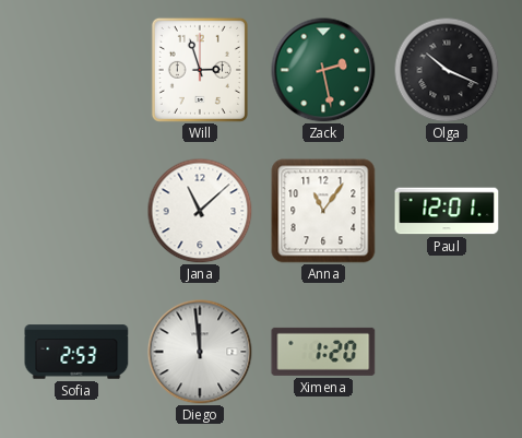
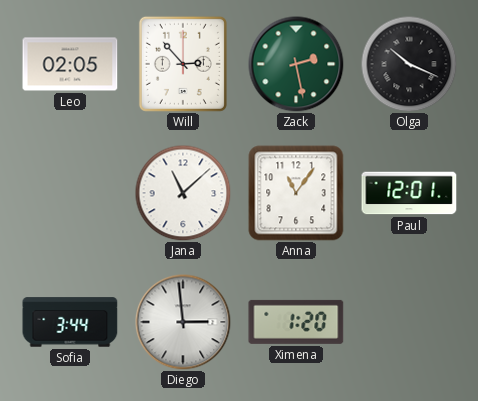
Leo: none -> 02:05 (70, 64)
Will: 2:57 -> 2:53 (183, 64)
Sofia: 2:53 -> 3:44 (70, 322)
Diego: 11:59 -> 2:59 (183, 322)
